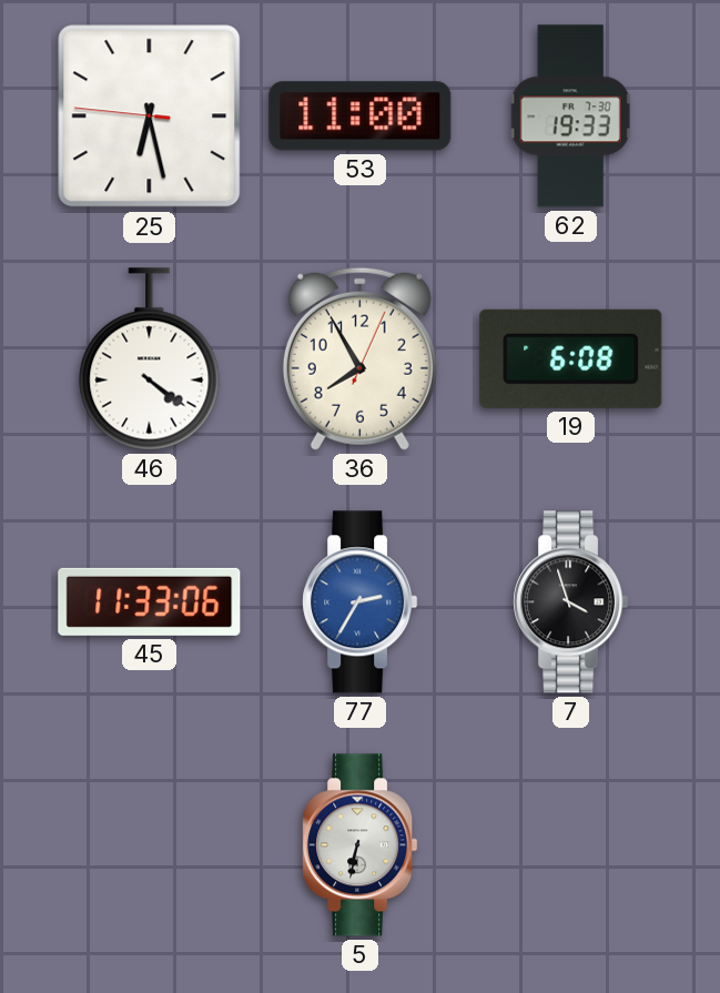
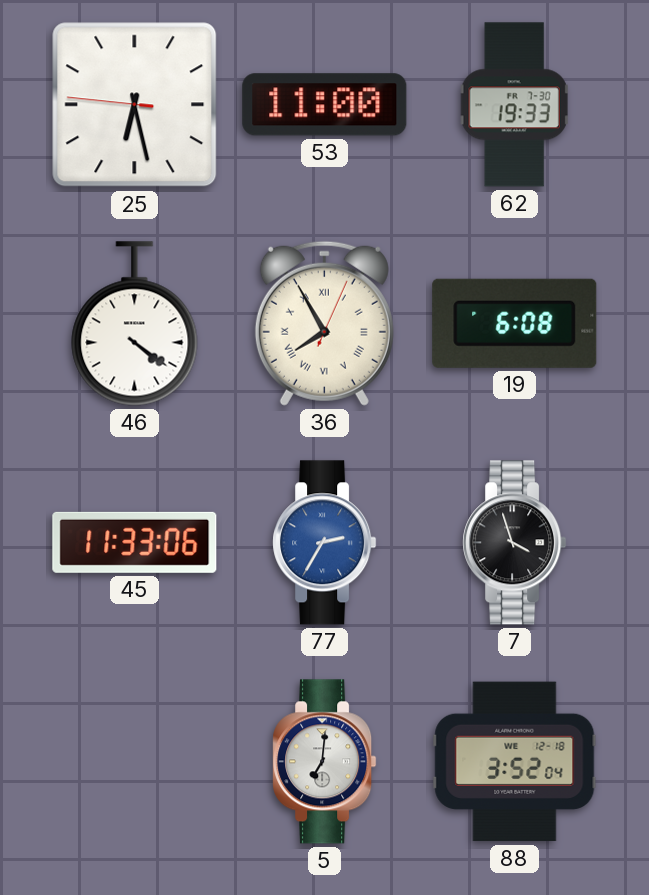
36 numerals: Arabic -> Roman (324, 323)
5: 6:32 -> 7:01 (325, 762)
88: none -> 3:52 (515, 762)
